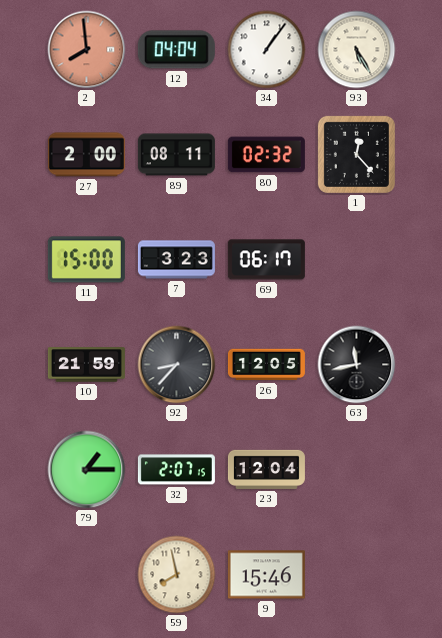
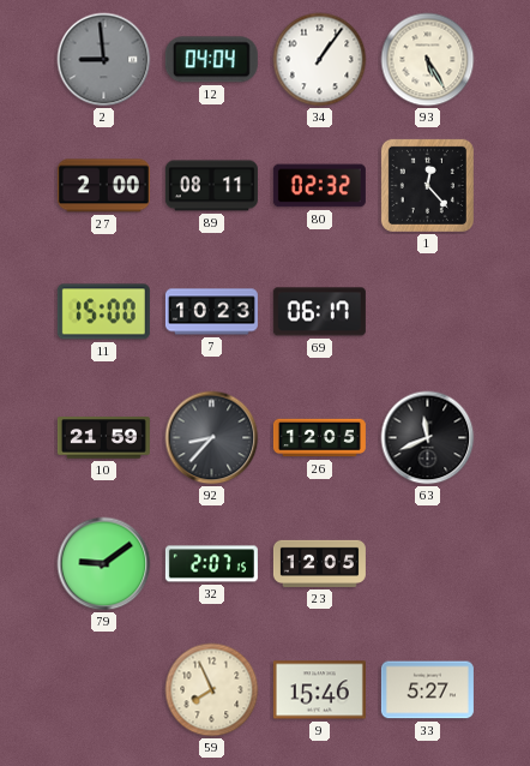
2: 7:59 -> 8:59 (104, 60)
2 dial: salmon -> grey (104, 60)
7: 3:23 -> 10:23 (211, 312)
63: 11:43 -> 11:41 (428, 438)
79: 1:15 -> 9:09 (104, 564)
23: 12:04 -> 12:05 (319, 563)
59: 7:58 -> 7:56 (212, 690)
33: none -> 5:27 (427, 690)
